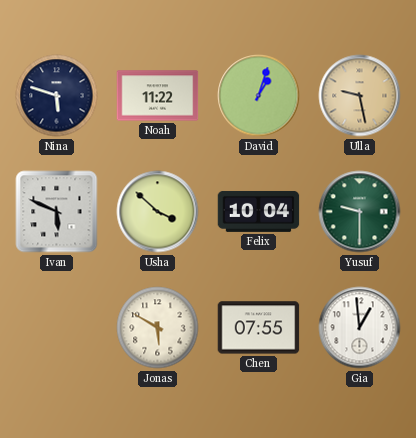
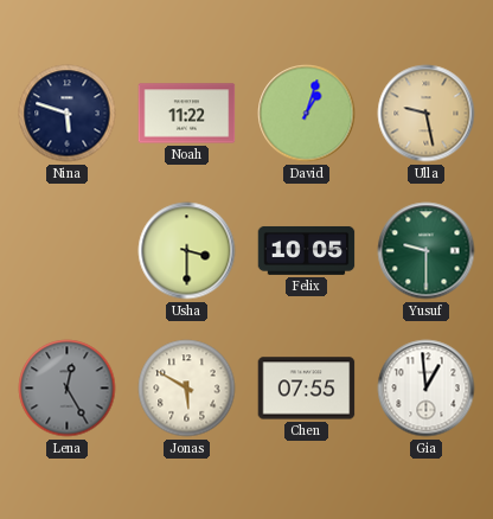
Ivan: 5:49 -> none (57, 212)
Usha: 3:52 -> 3:30 (187, 251)
Felix: 10:04 -> 10:05 (307, 250)
Lena: none -> 12:25 (68, 389)
